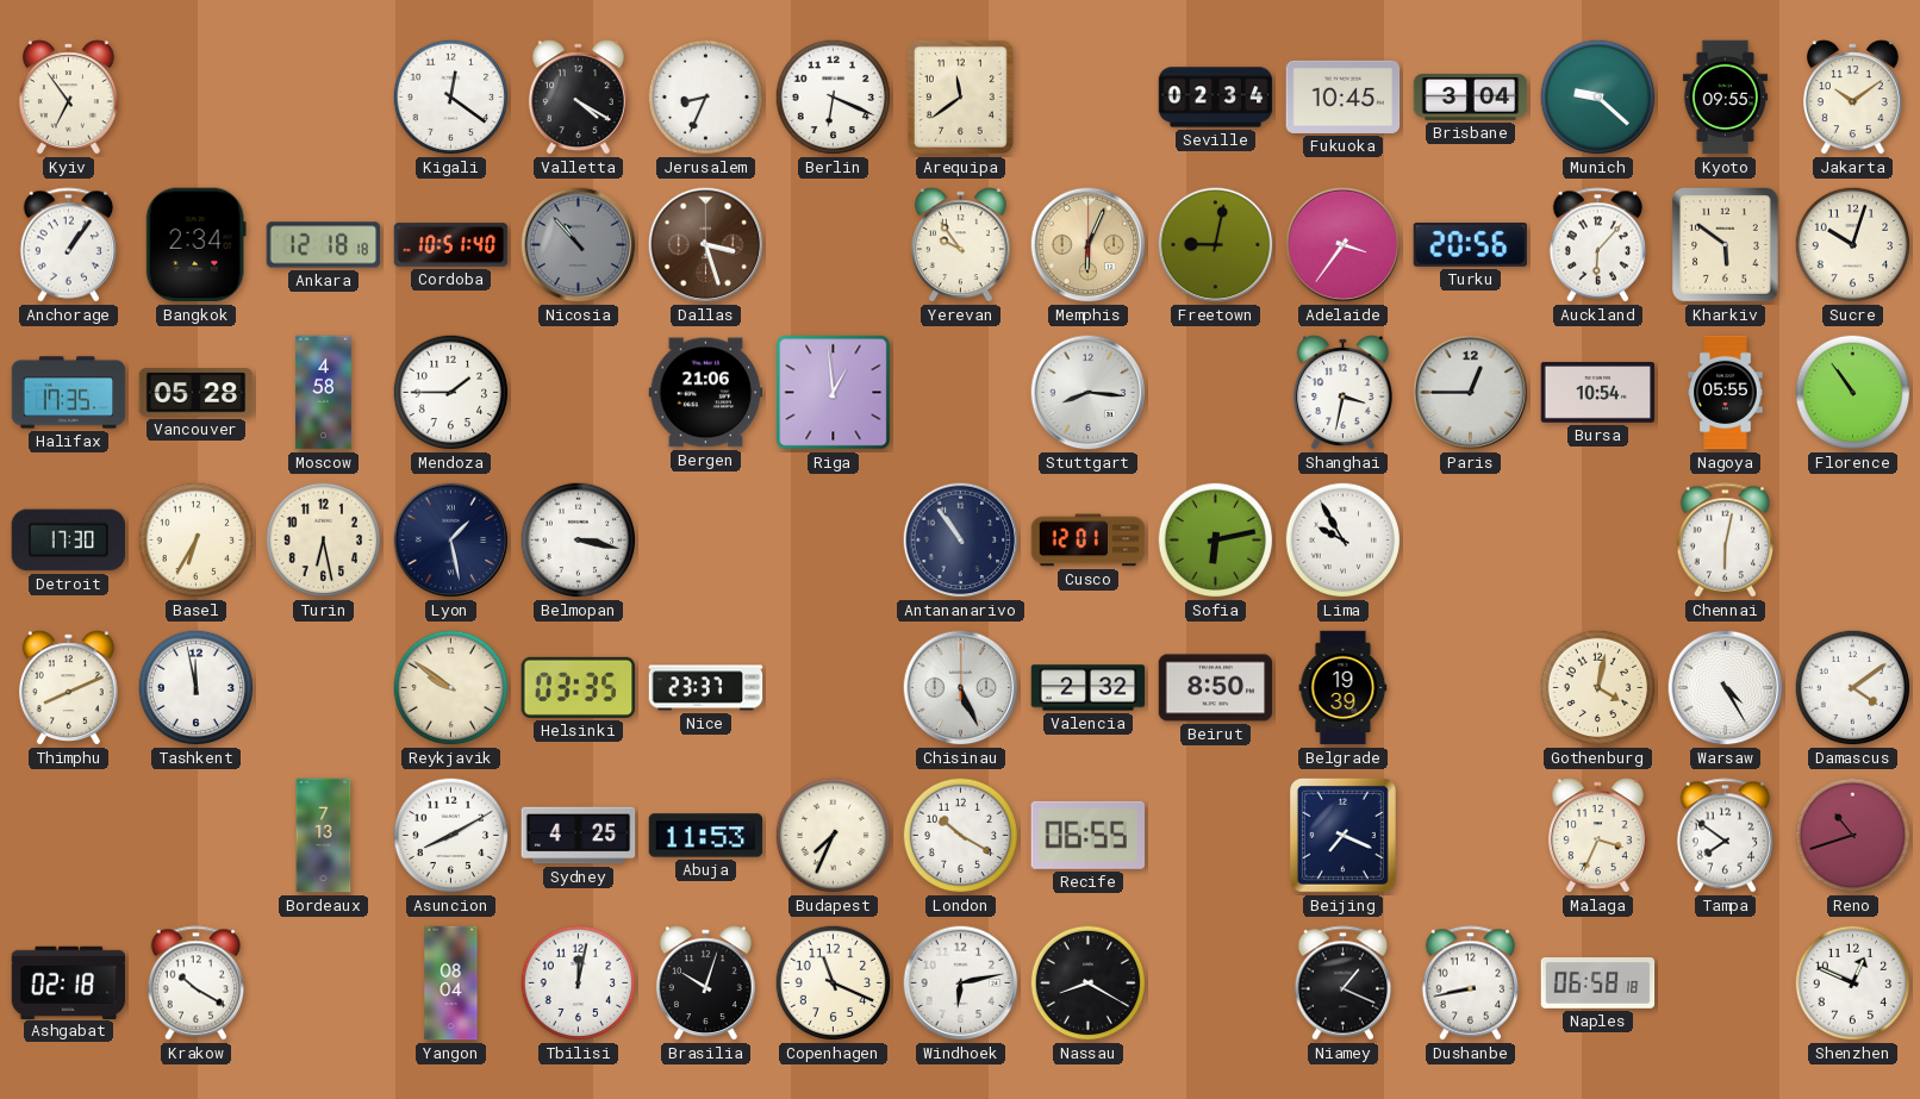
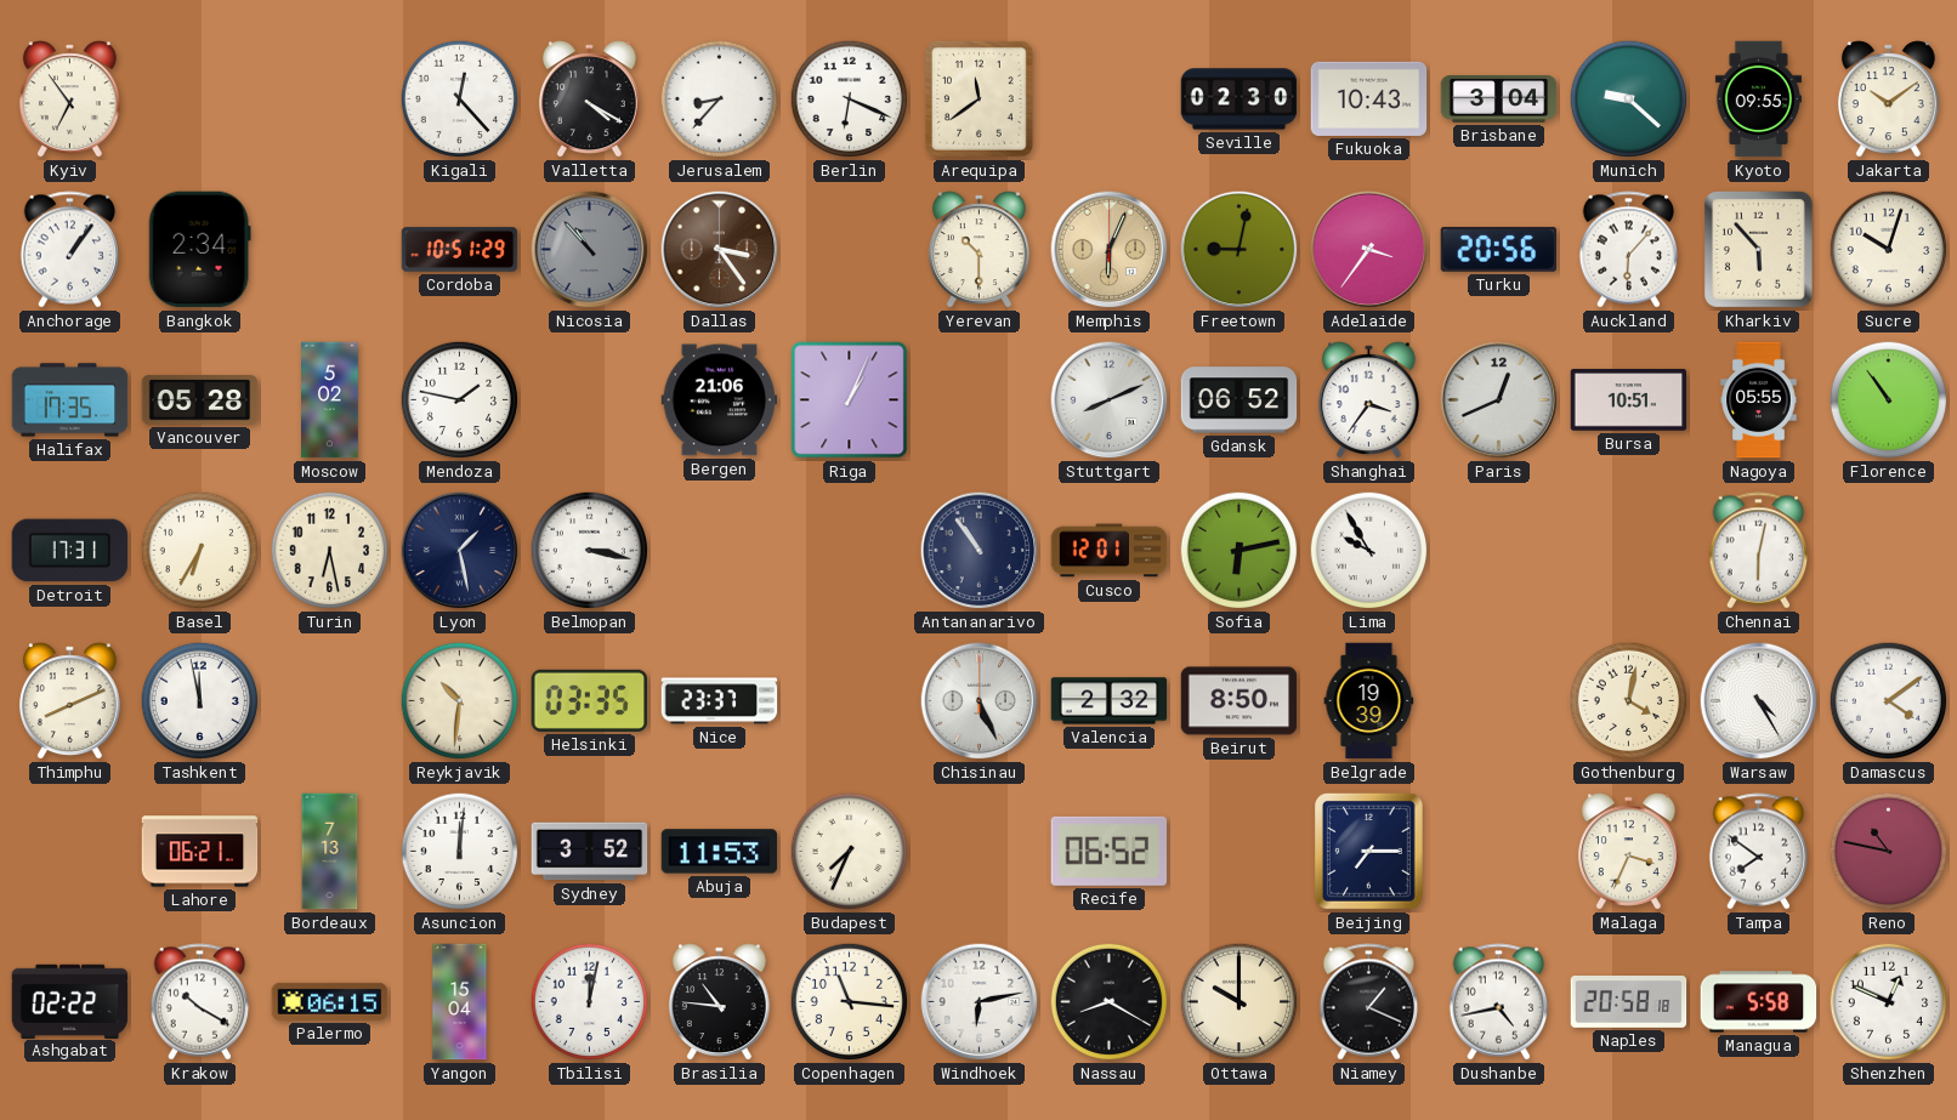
Kigali: 12:21 -> 12:23 (460, 100)
Jerusalem: 8:34 -> 8:37 (720, 100)
Seville: 02:34 -> 02:30 (1240, 100)
Fukuoka: 10:45 -> 10:43 (1369, 98)
Ankara: 12:18 -> none (324, 245)
Cordoba: 10:51:40 -> 10:51:29 (460, 250)
Dallas: 3:27 -> 3:24 (720, 250)
Yerevan: 9:54 -> 10:30 (978, 250)
Kharkiv: 5:51 -> 5:53 (1758, 249)
Moscow: 4:58 -> 5:02 (330, 400)
Mendoza: 1:45 -> 1:47 (460, 400)
Riga: 12:59 -> 1:04 (850, 400)
Stuttgart: 8:16 -> 8:11 (1110, 400)
Gdansk: none -> 06:52 (1240, 400)
Shanghai: 3:32 -> 3:36 (1368, 400)
Paris: 12:45 -> 12:41 (1499, 400)
Bursa: 10:54 -> 10:51 (1629, 400)
Detroit: 17:30 -> 17:31 (70, 551)
Reykjavik: 9:51 -> 10:31 (460, 701)
Lahore: none -> 06:21 (200, 852)
Asuncion: 8:10 -> 12:01 (460, 852)
Sydney: 4:25 -> 3:52 (590, 852)
London: 10:20 -> none (961, 836)
Recife: 06:55 -> 06:52 (1108, 851)
Beijing: 7:19 -> 7:15 (1368, 851)
Reno: 10:42 -> 10:47 (1889, 852)
Ashgabat: 02:18 -> 02:22 (70, 1001)
Palermo: none -> 06:15 (330, 1001)
Yangon: 08:04 -> 15:04 (460, 1002)
Brasilia: 10:03 -> 10:46 (719, 1002)
Copenhagen: 11:19 -> 11:16 (850, 1002)
Ottawa: none -> 10:00 (1240, 1002)
Dushanbe: 8:43 -> 4:43 (1499, 1002)
Naples: 06:58 -> 20:58 (1629, 1002)
Managua: none -> 5:58 (1759, 1002)
